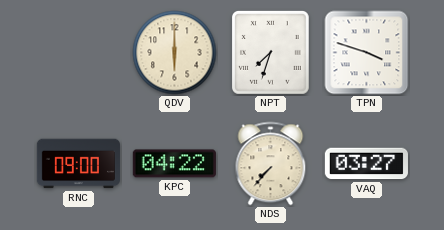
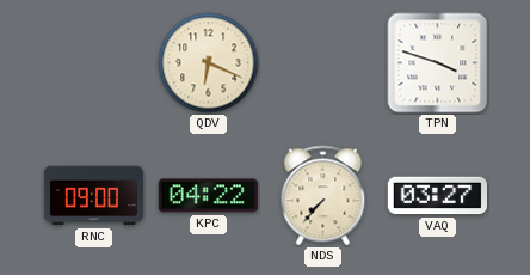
QDV: 6:00 -> 6:19 (209, 63)
NPT: 7:33 -> none (270, 53)
